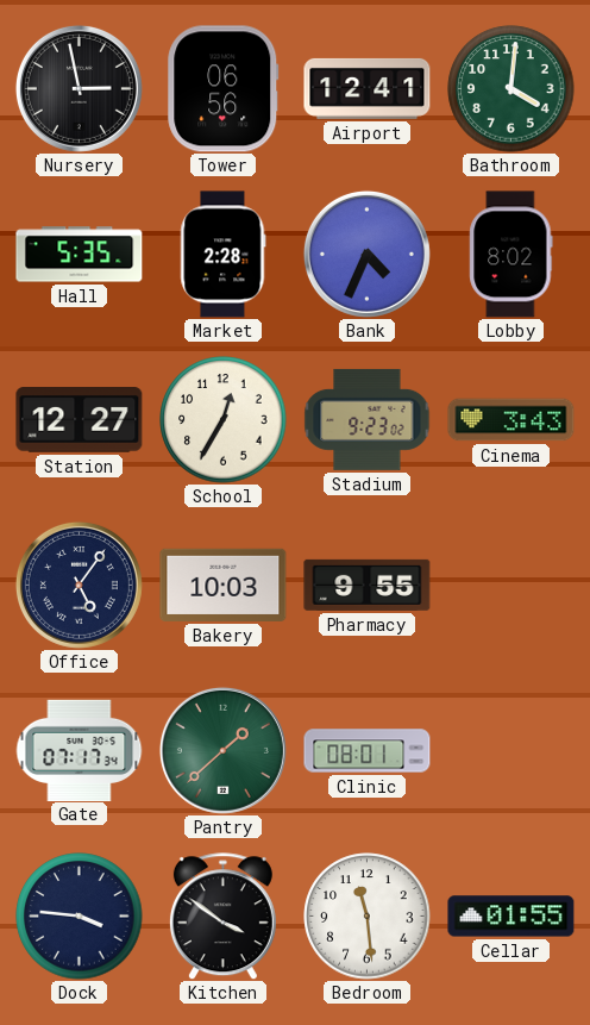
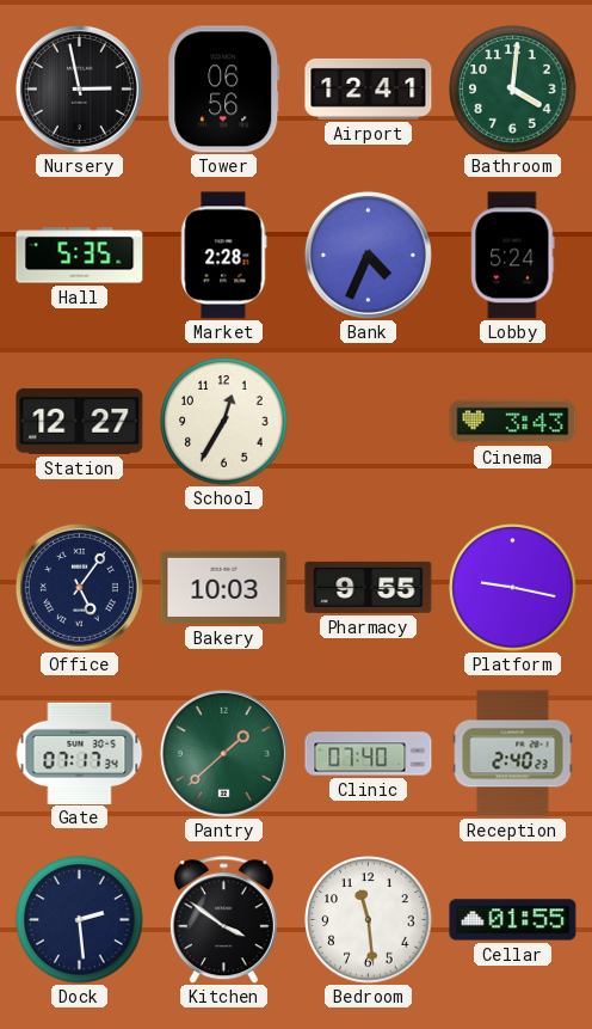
Lobby: 8:02 -> 5:24 (513, 256)
Stadium: 9:23 -> none (368, 419)
Platform: none -> 9:17 (513, 588)
Clinic: 08:01 -> 07:40 (369, 754)
Reception: none -> 2:40 (513, 754)
Dock: 3:46 -> 2:29 (80, 920)
